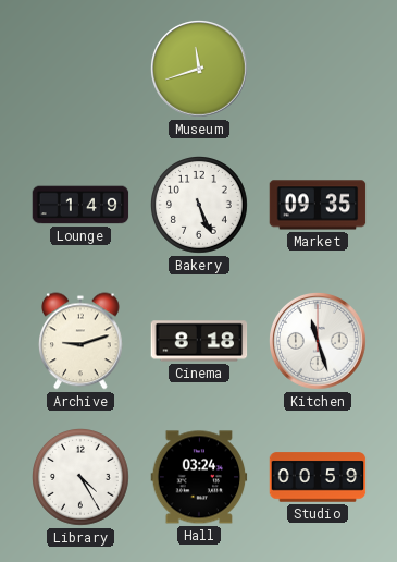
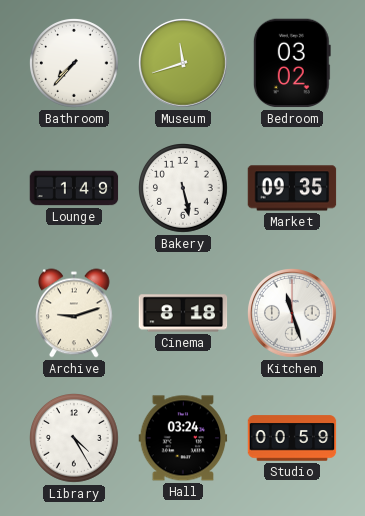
Bathroom: none -> 7:37 (75, 64)
Bedroom: none -> 03:02 (292, 63)
Bakery: 5:26 -> 5:28 (184, 189)
